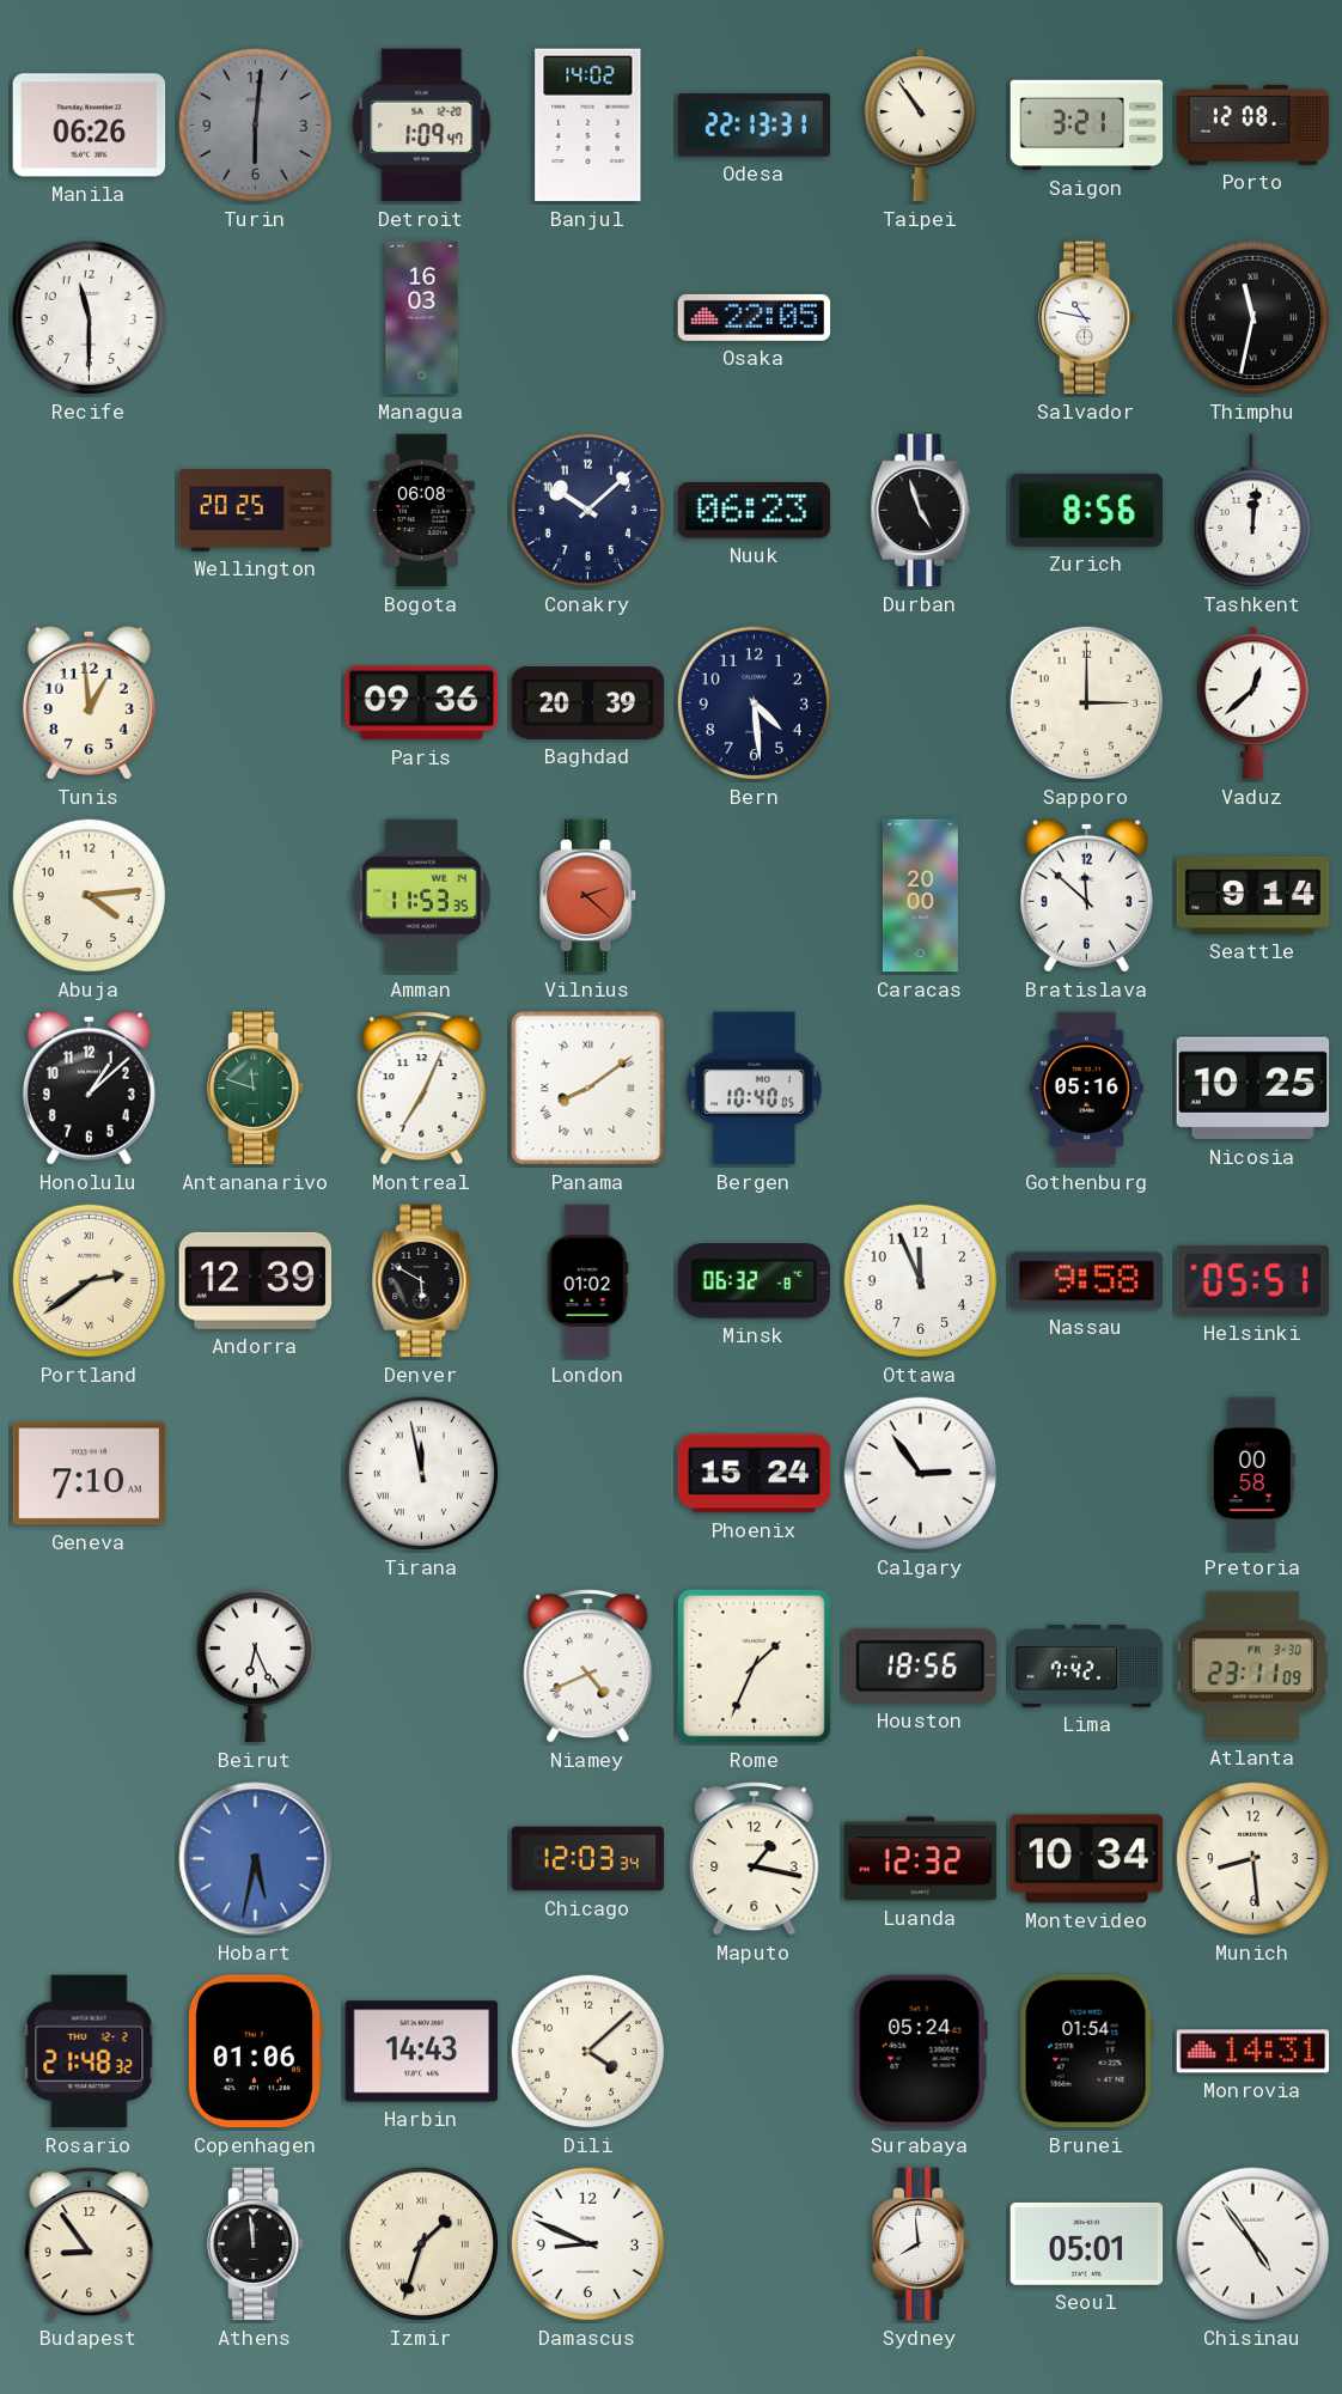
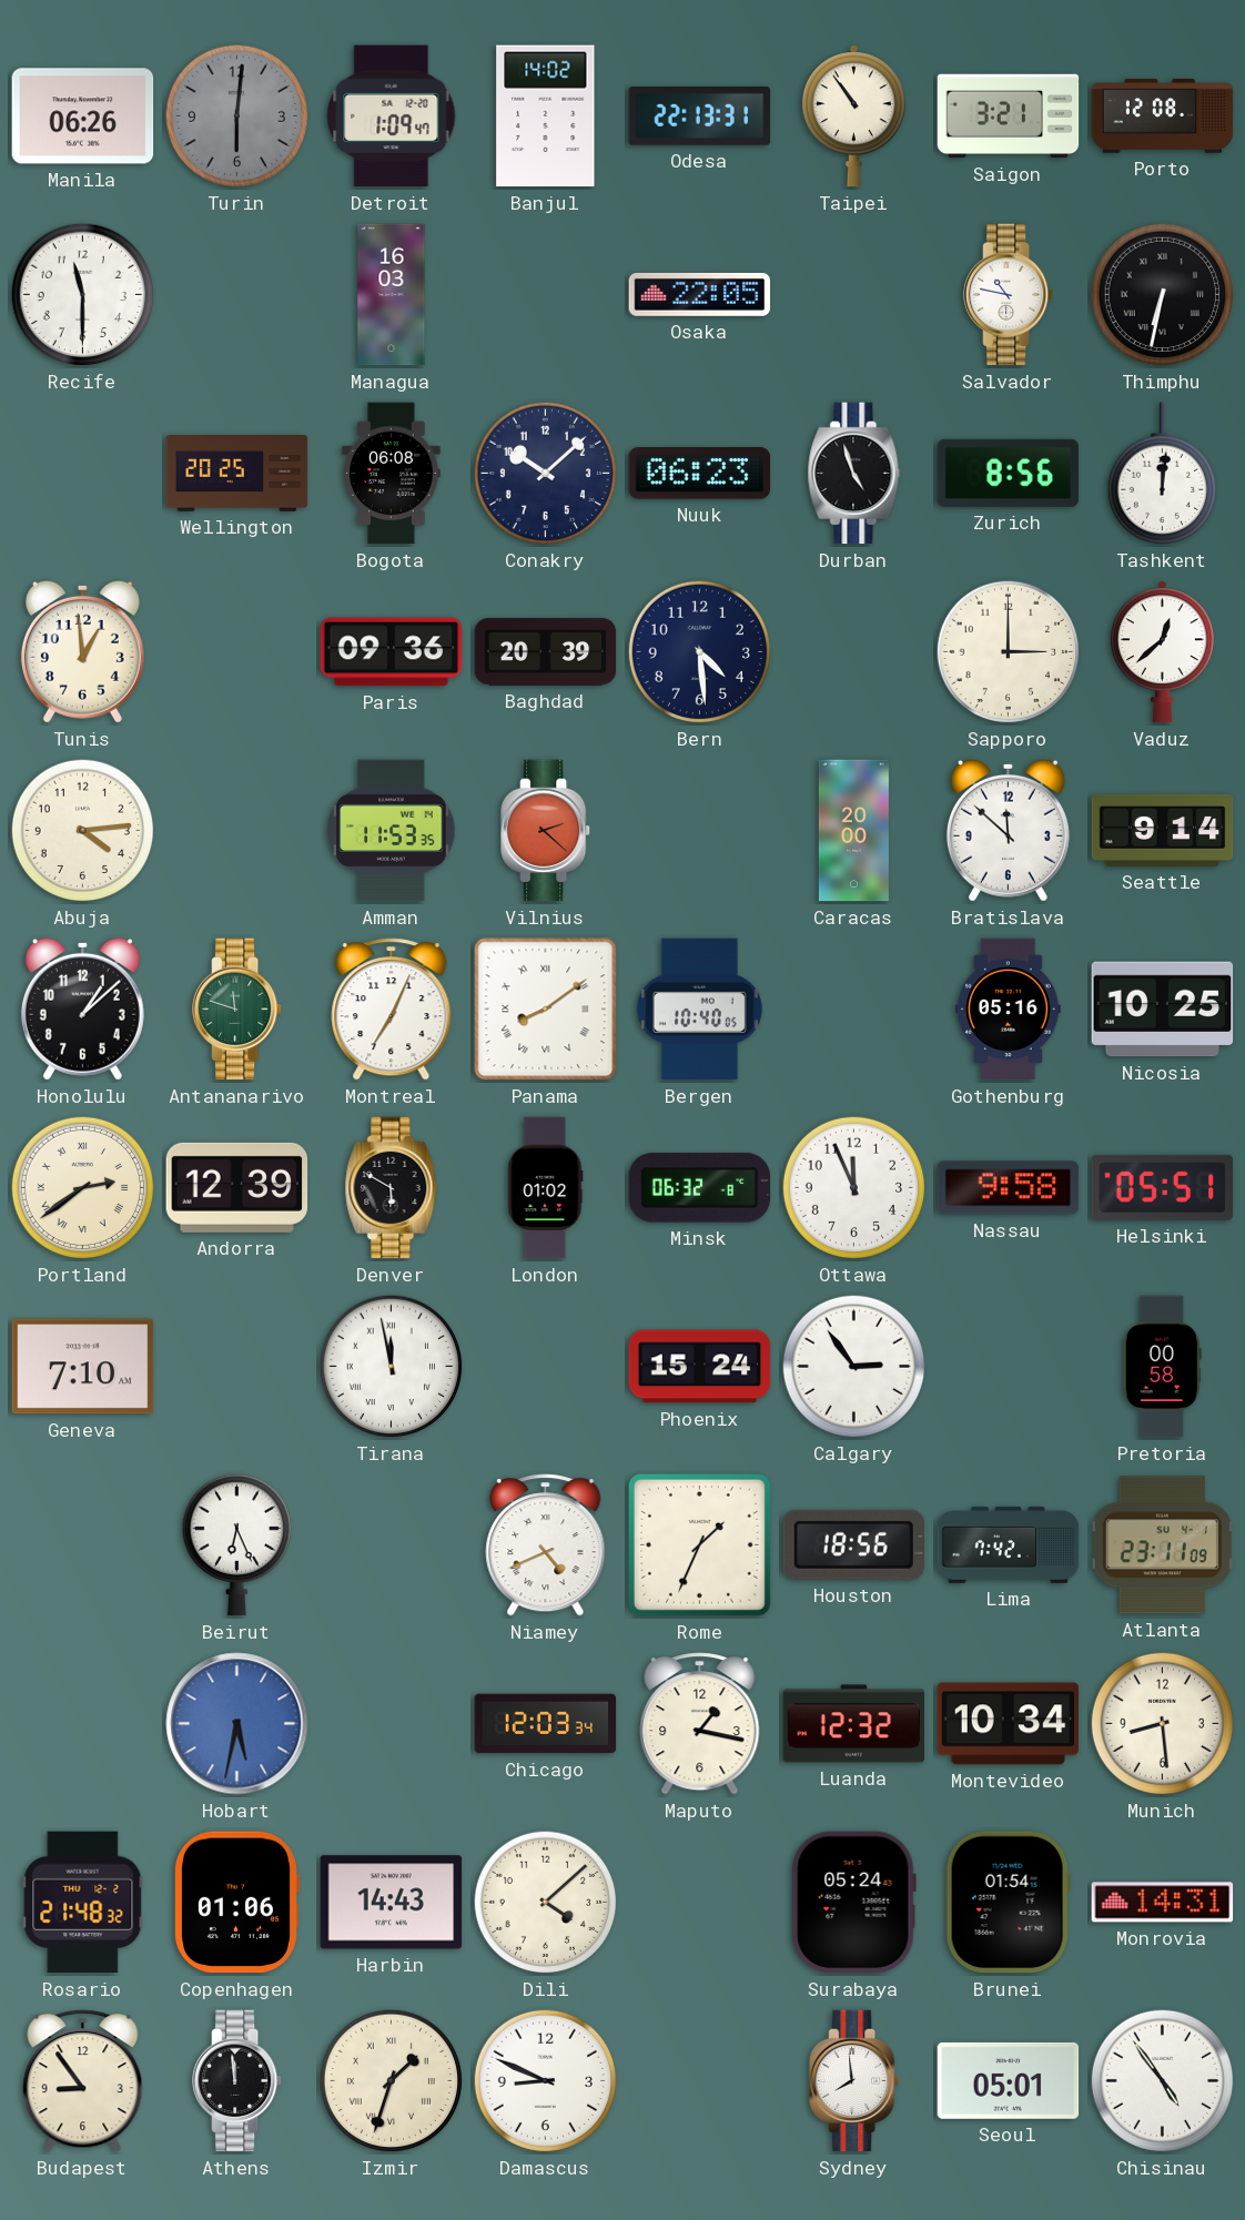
Thimphu: 11:32 -> 6:32 (1163, 295)
Atlanta date: FR 3-30 -> SU 4-1 (1162, 1545)
